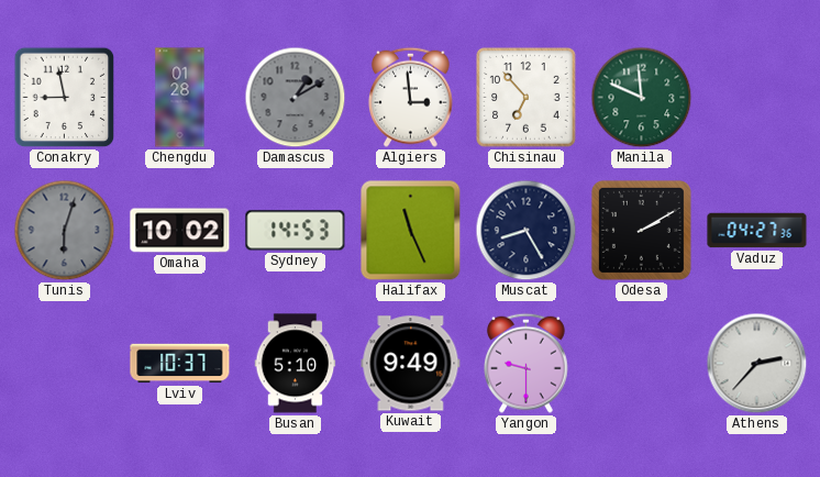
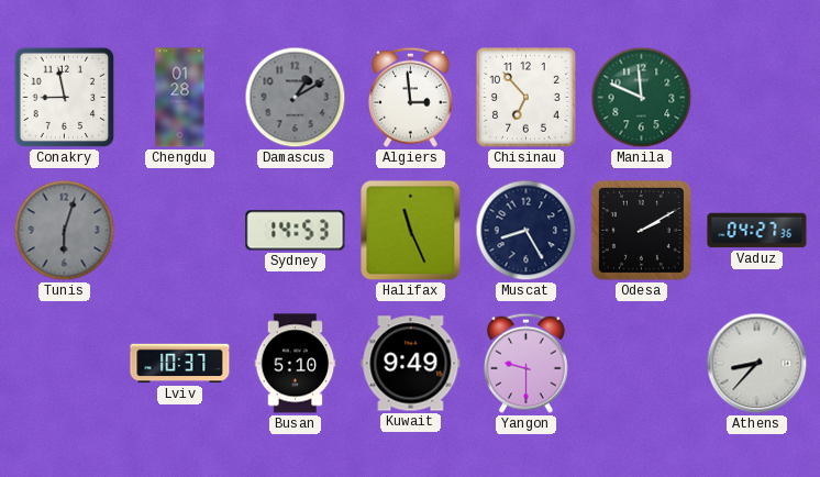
Omaha: 10:02 -> none (180, 231)
Athens: 2:37 -> 8:37 (757, 364)
